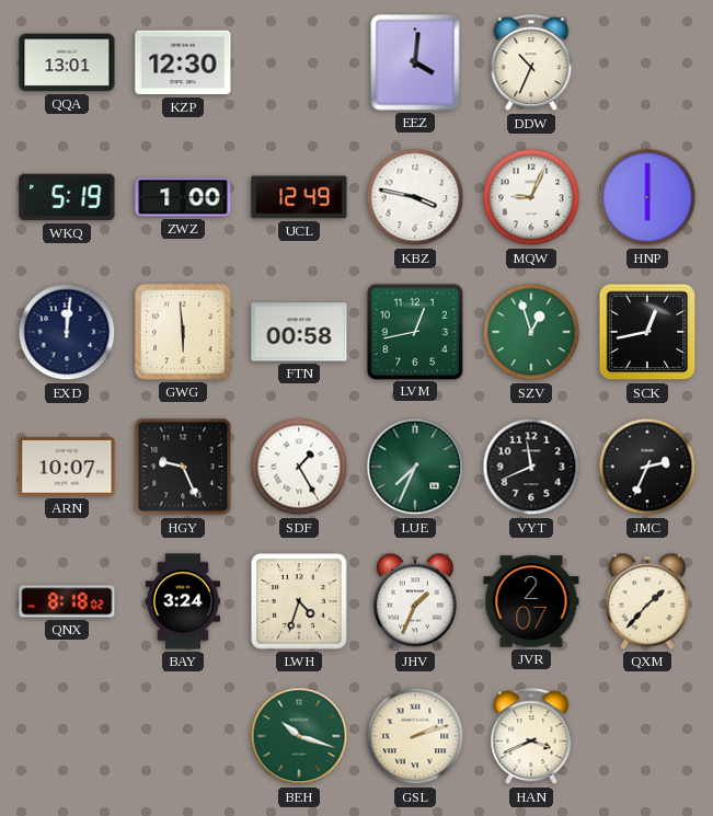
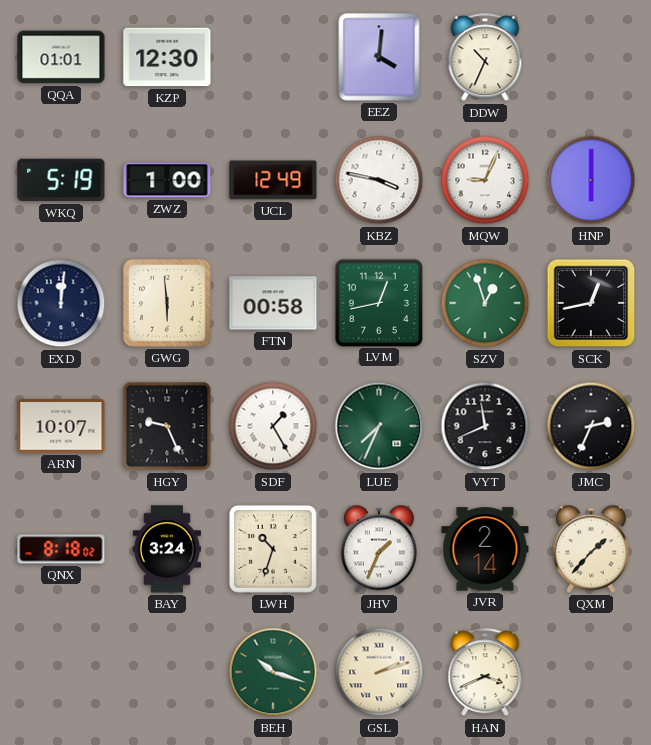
QQA: 13:01 -> 01:01 (61, 57)
LWH: 4:33 -> 10:33 (273, 549)
JVR: 2:07 -> 2:14 (485, 549)
